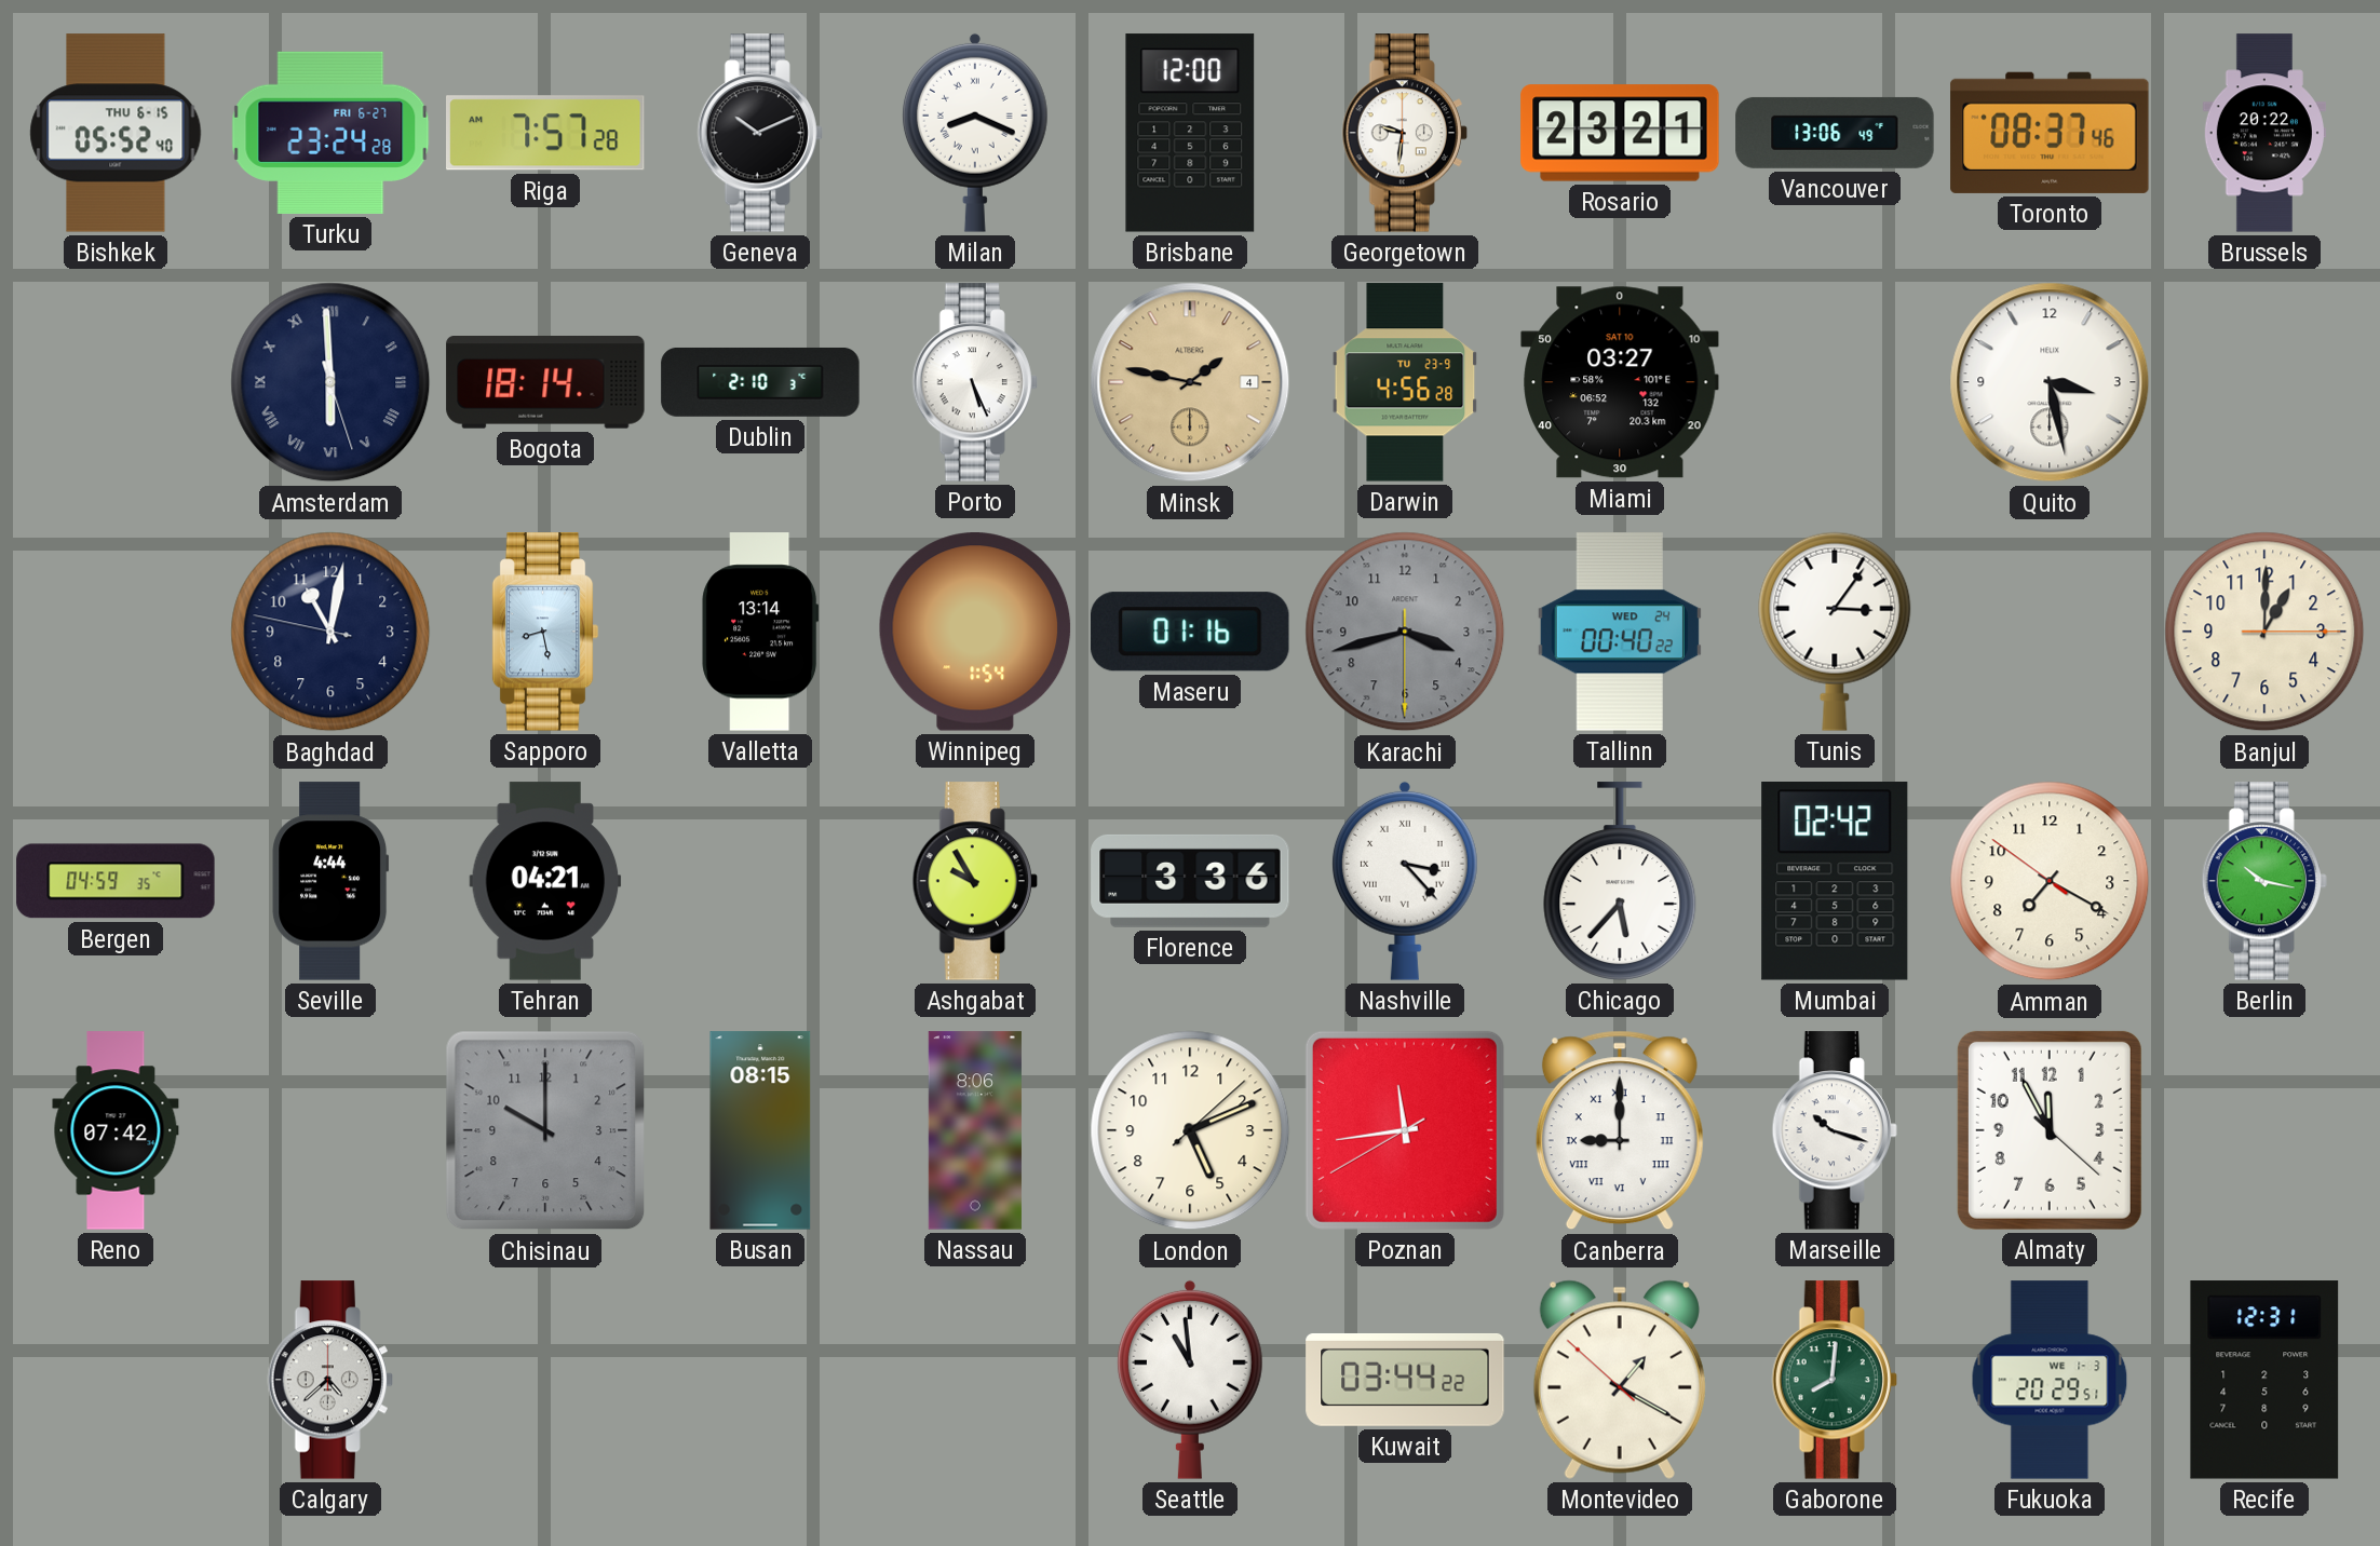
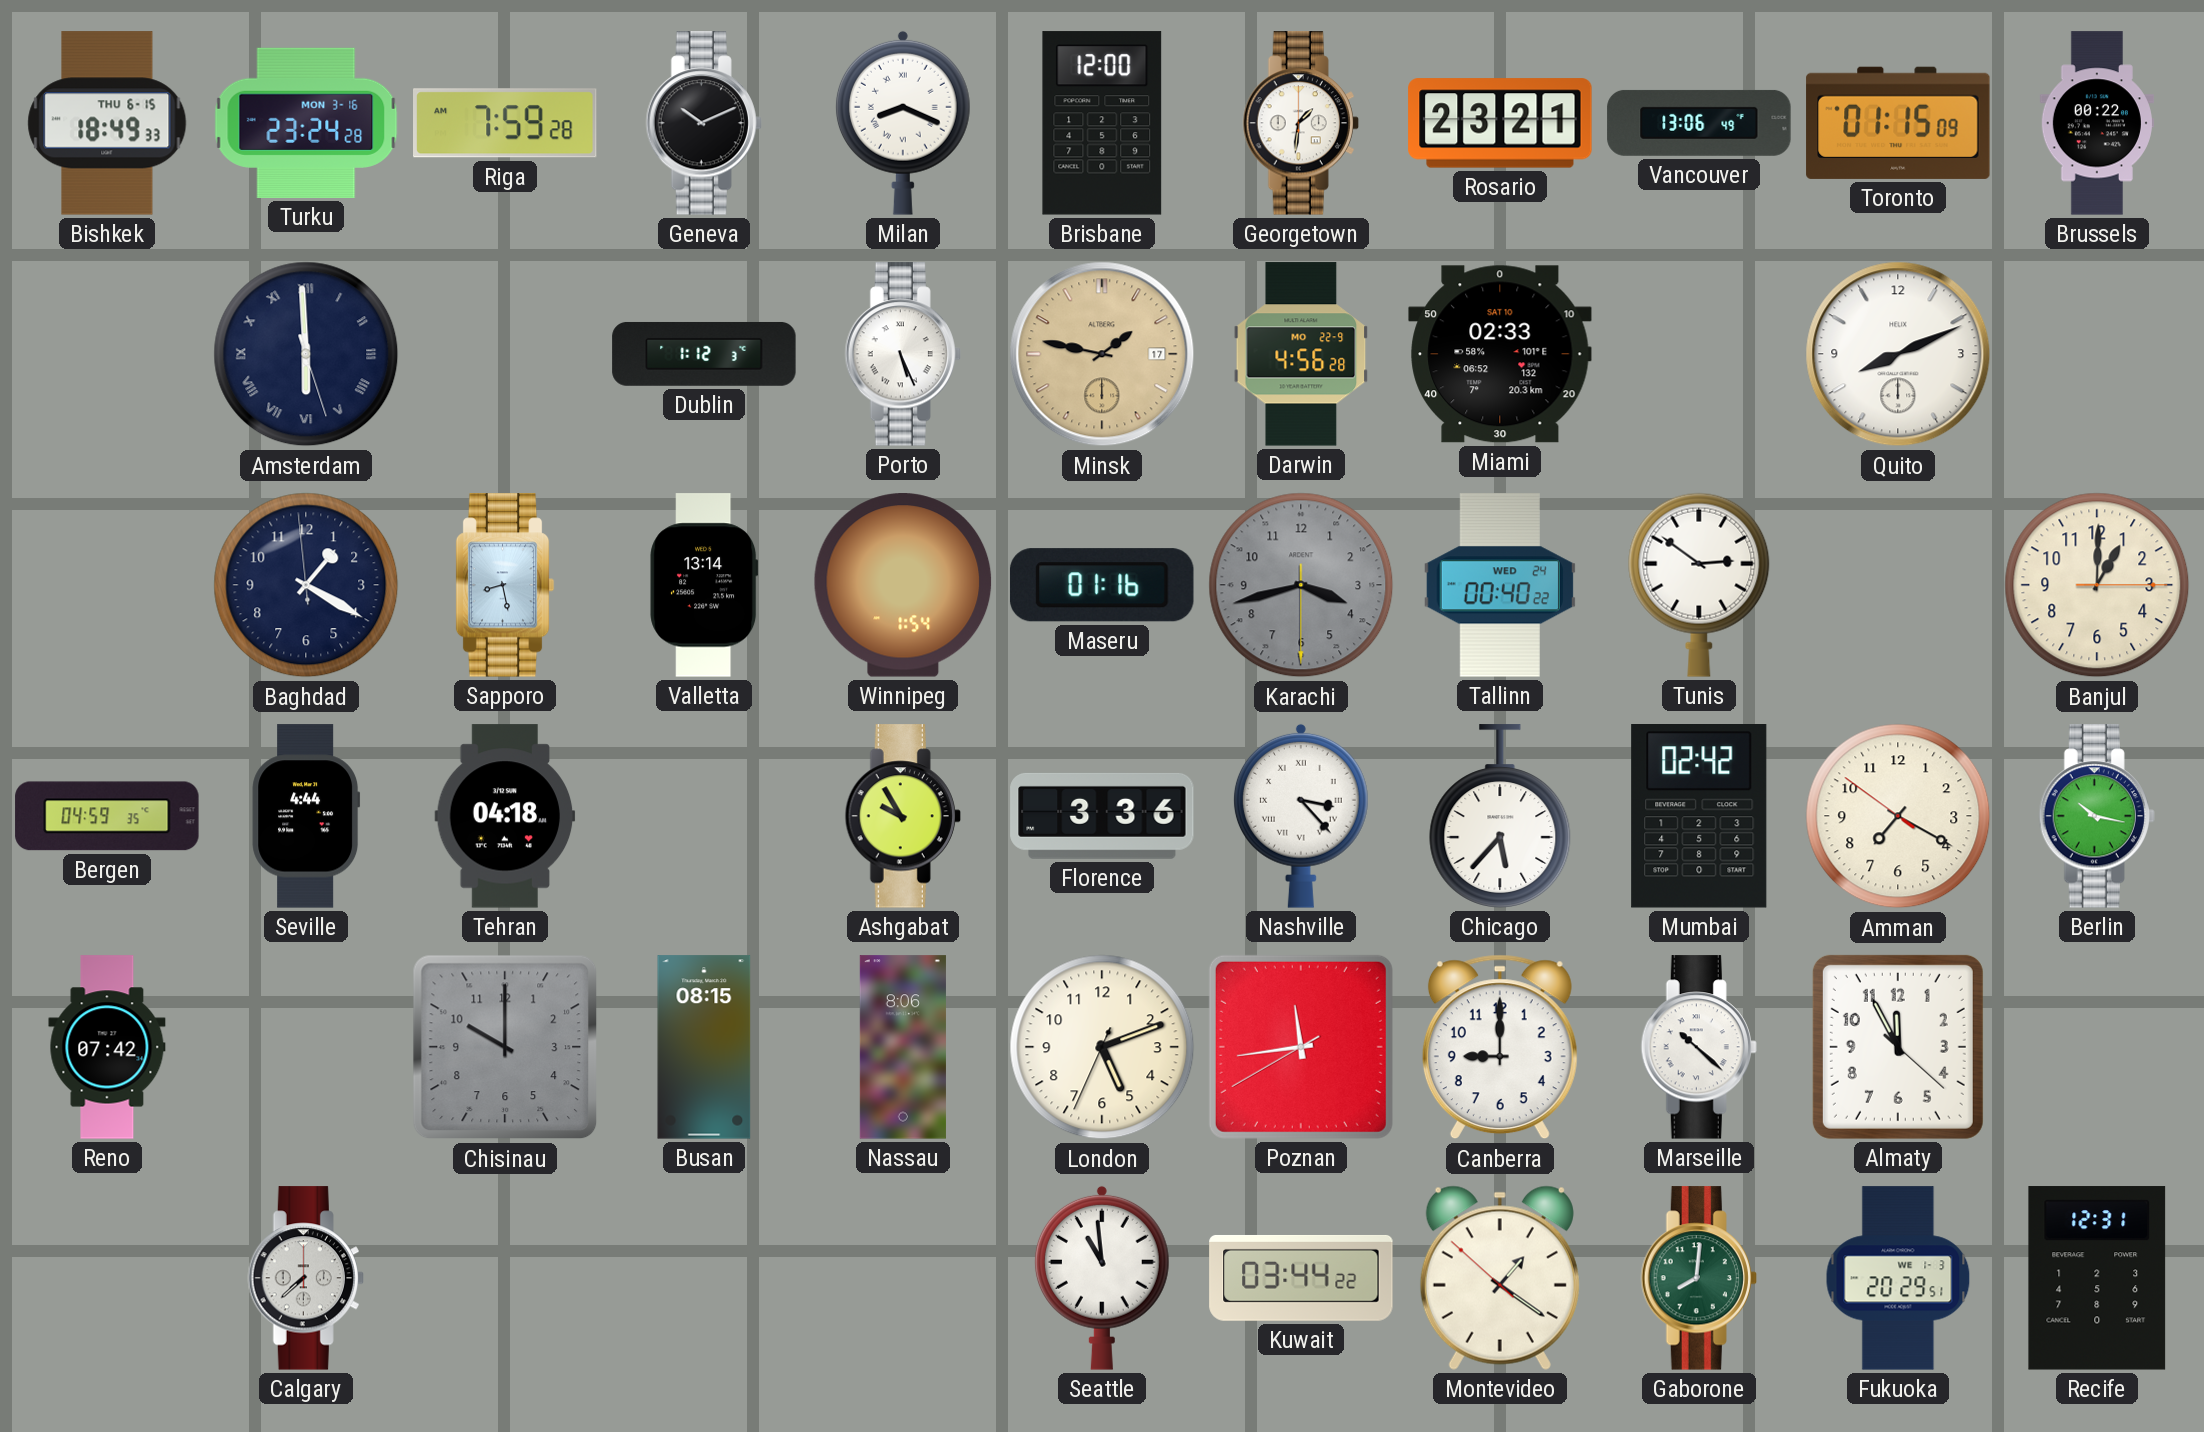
Bishkek: 05:52 -> 18:49 (107, 123)
Turku date: FRI 6-27 -> MON 3-16 (306, 123)
Riga: 7:57 -> 7:59 (506, 123)
Georgetown: 9:31 -> 1:31 (1301, 123)
Toronto: 08:37 -> 01:15 (1898, 123)
Brussels: 20:22 -> 00:22 (2097, 123)
Bogota: 18:14 -> none (545, 383)
Dublin: 2:10 -> 1:12 (704, 354)
Minsk date: 4 -> 17 (1102, 354)
Darwin date: TU 23-9 -> MO 22-9 (1301, 354)
Miami: 03:27 -> 02:33 (1500, 354)
Quito: 3:28 -> 8:11 (1898, 354)
Baghdad: 11:01 -> 1:19 (306, 585)
Tunis: 3:06 -> 2:51 (1699, 585)
Tehran: 04:21 -> 04:18 (505, 816)
London: 5:11:08 -> 5:11:34 (1102, 1047)
Canberra numerals: Roman -> Arabic (1500, 1047)
Marseille: 10:18 -> 10:22 (1699, 1047)
Calgary: 4:38 -> 7:38 (306, 1278)
Montevideo: 1:19 -> 1:20 (1500, 1278)
